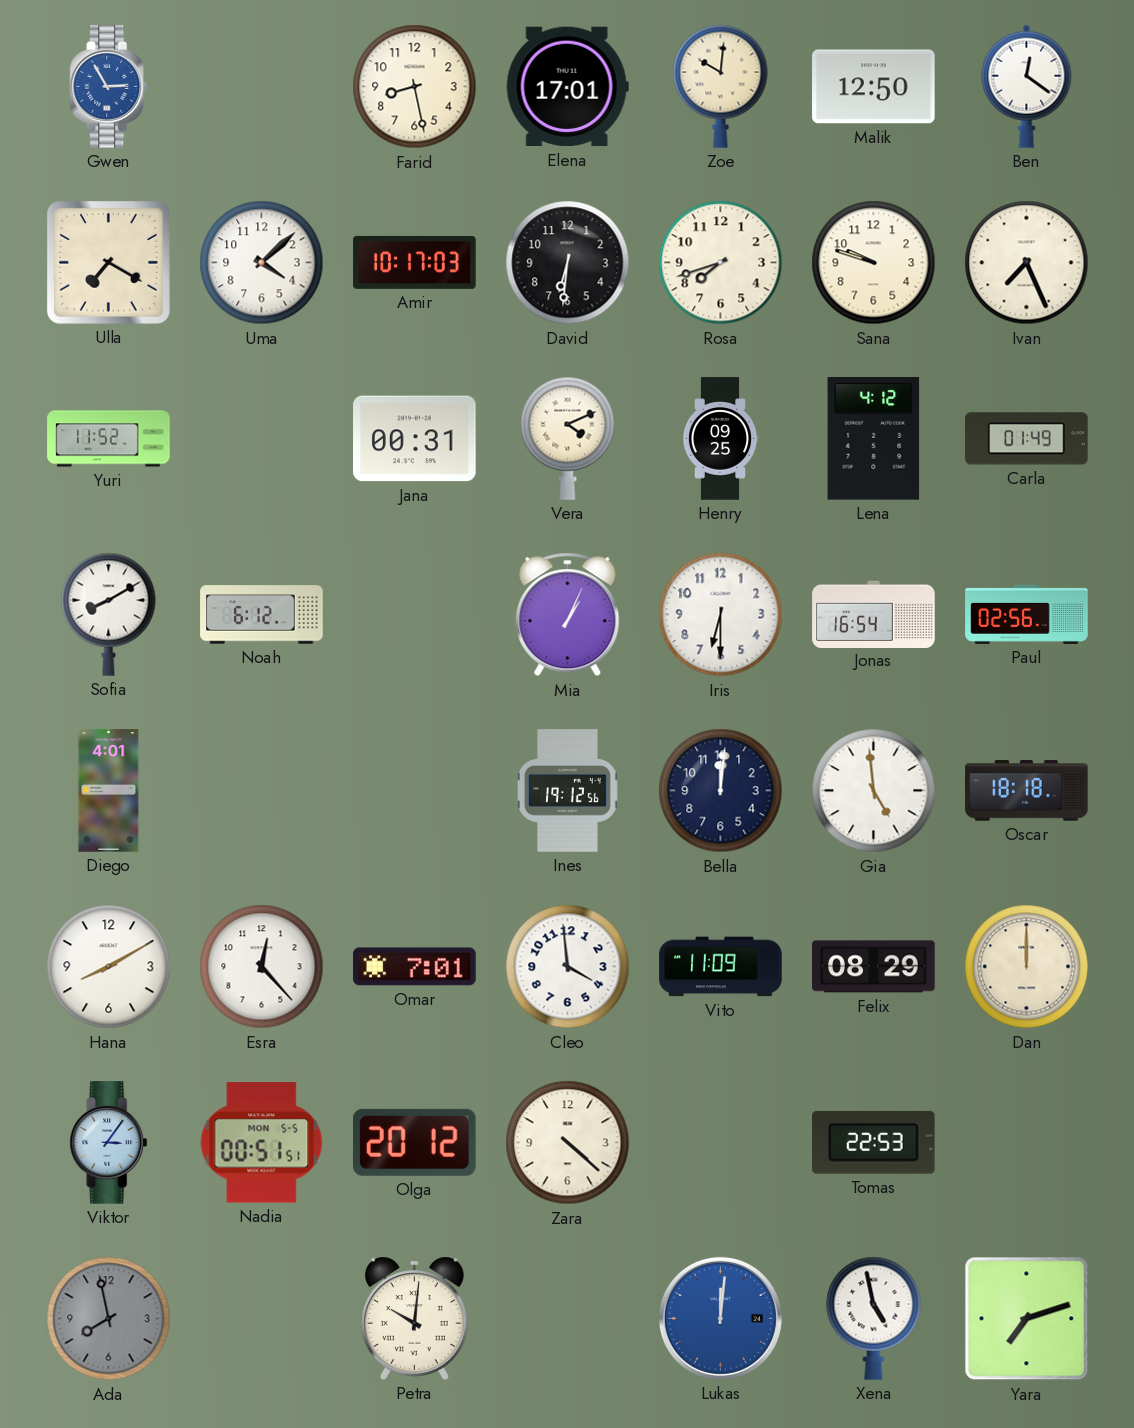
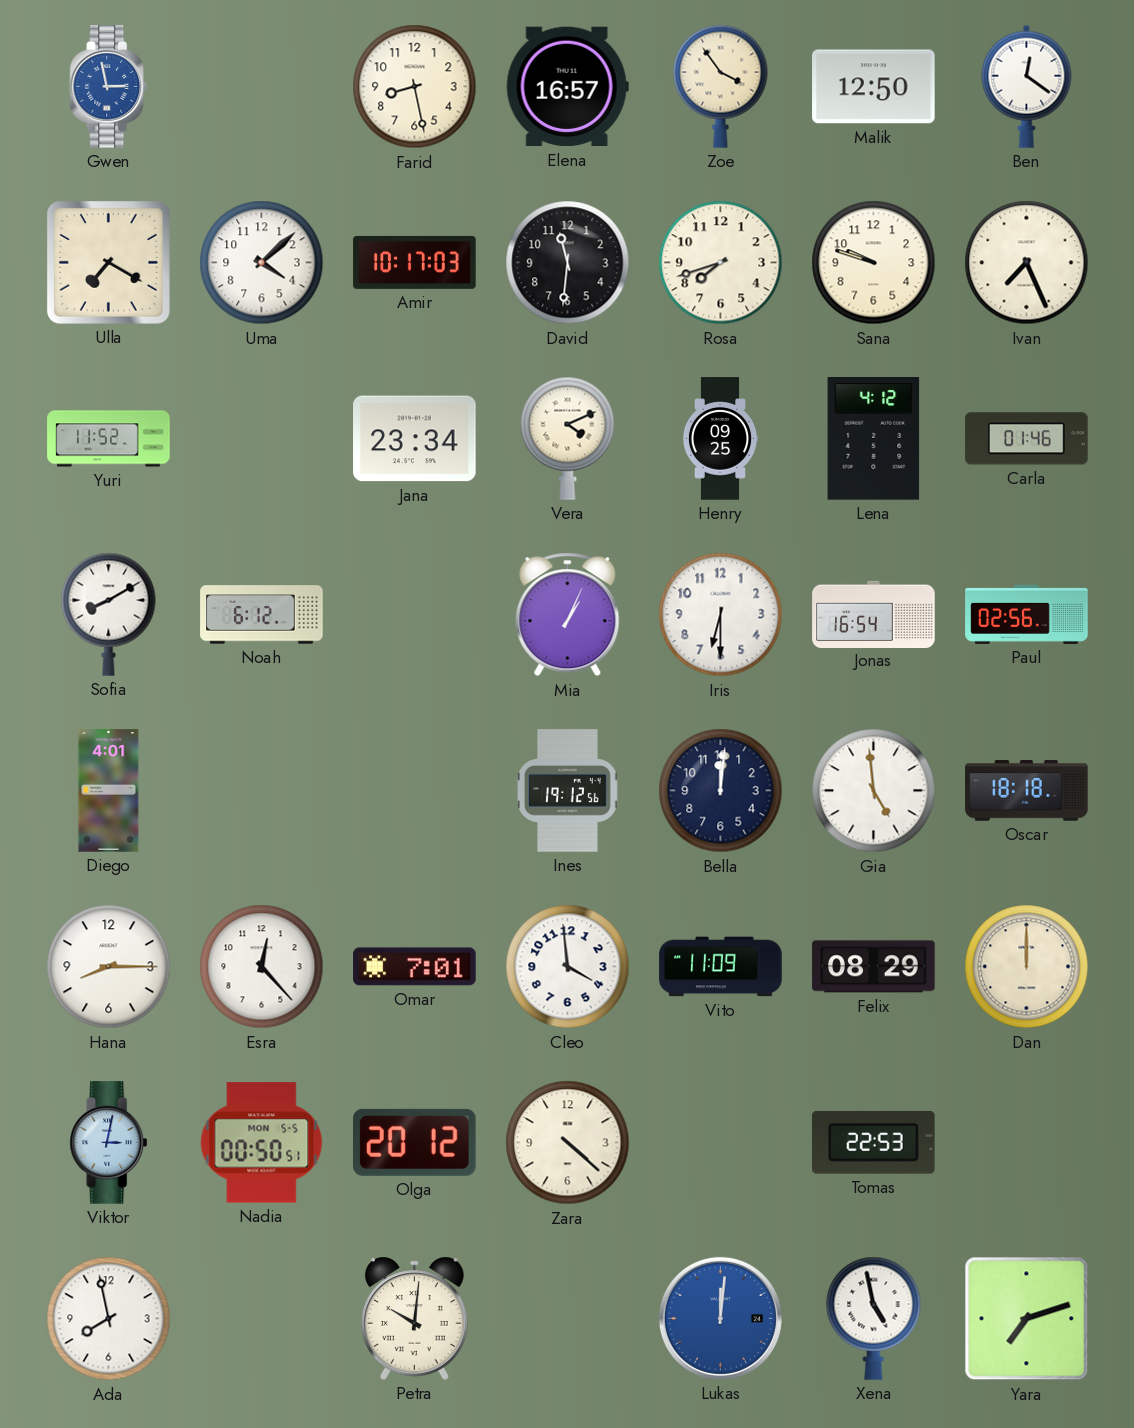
Gwen: 2:55 -> 2:58 (109, 87)
Elena: 17:01 -> 16:57 (567, 87)
Zoe: 10:01 -> 3:54 (721, 86)
David: 6:31 -> 11:31 (568, 263)
Jana: 00:31 -> 23:34 (415, 439)
Carla: 01:49 -> 01:46 (1027, 439)
Hana: 8:10 -> 8:15 (109, 967)
Viktor: 3:06 -> 3:02 (109, 1143)
Nadia: 00:51 -> 00:50 (262, 1143)
Ada dial: grey -> white (109, 1319)
